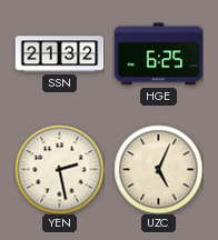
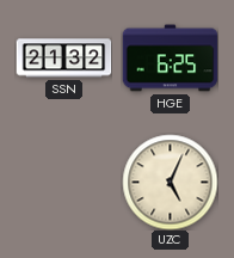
YEN: 2:28 -> none (59, 169)
